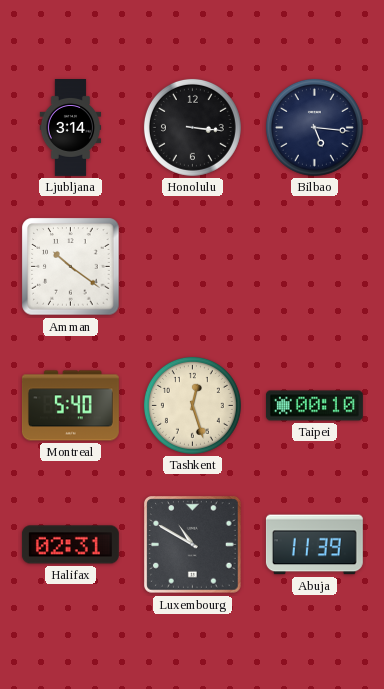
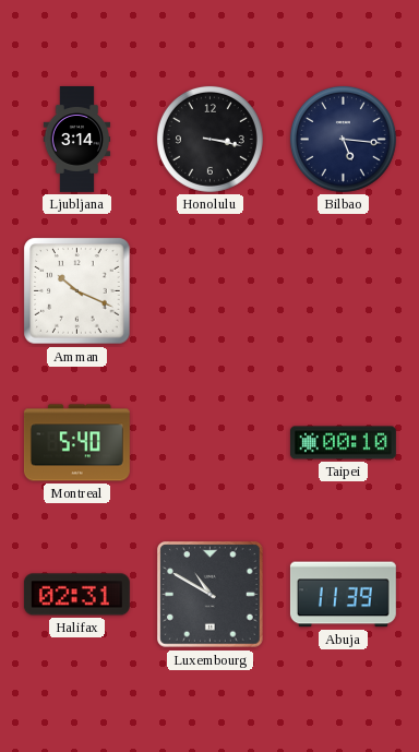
Honolulu: 3:16 -> 3:17 (209, 139)
Amman: 10:21 -> 10:19 (77, 291)
Tashkent: 12:27 -> none (192, 405)
